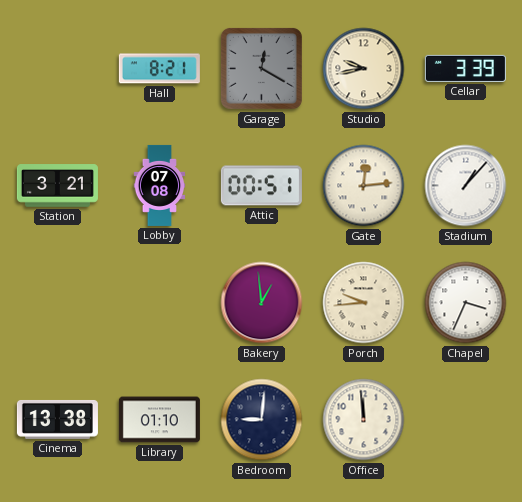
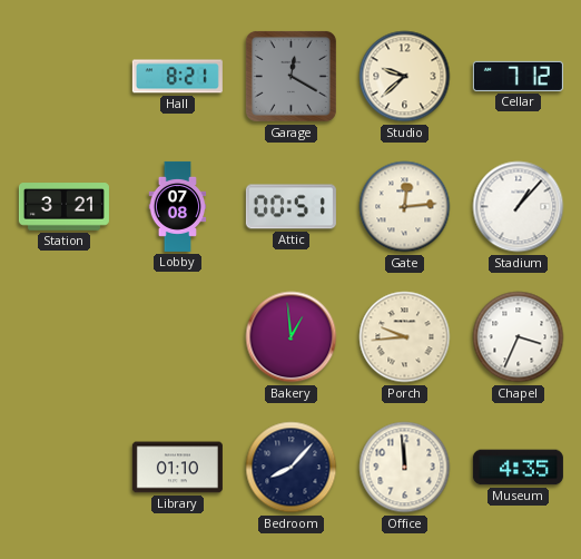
Studio: 9:43 -> 9:38 (405, 77)
Cellar: 3:39 -> 7:12 (518, 76)
Cinema: 13:38 -> none (57, 419)
Bedroom: 9:01 -> 8:07 (292, 468)
Museum: none -> 4:35 (518, 468)
